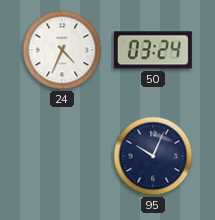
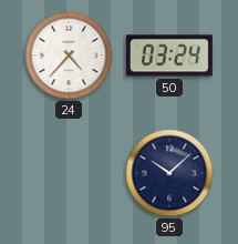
24: 4:34 -> 4:37 (69, 55)
95: 10:04 -> 10:08 (169, 173)
